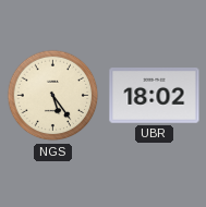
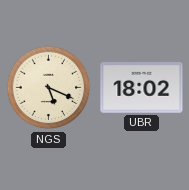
NGS: 5:24 -> 5:19 (49, 88)
